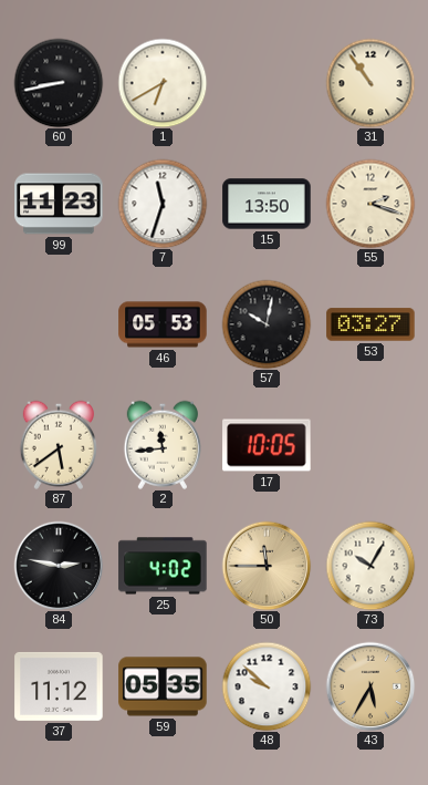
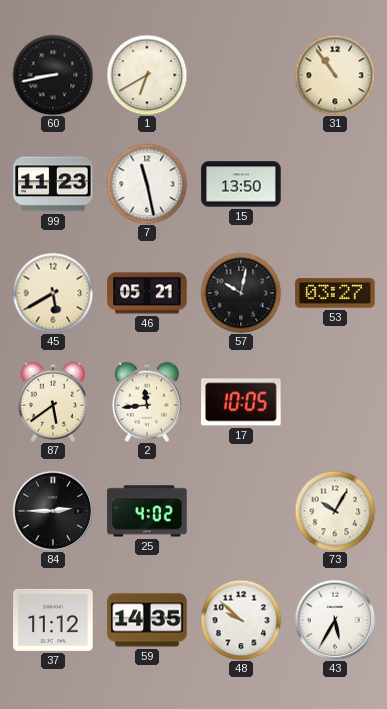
7: 11:33 -> 11:28 (147, 184)
55: 2:18 -> none (370, 204)
45: none -> 5:40 (53, 293)
46: 05:53 -> 05:21 (147, 293)
84: 2:47 -> 2:45 (53, 511)
50: 11:45 -> none (267, 566)
59: 05:35 -> 14:35 (147, 620)
43 dial: champagne -> white (335, 620)
